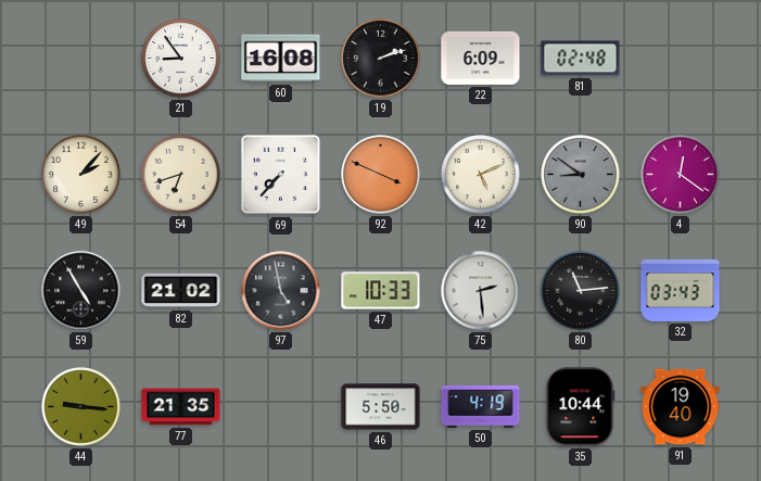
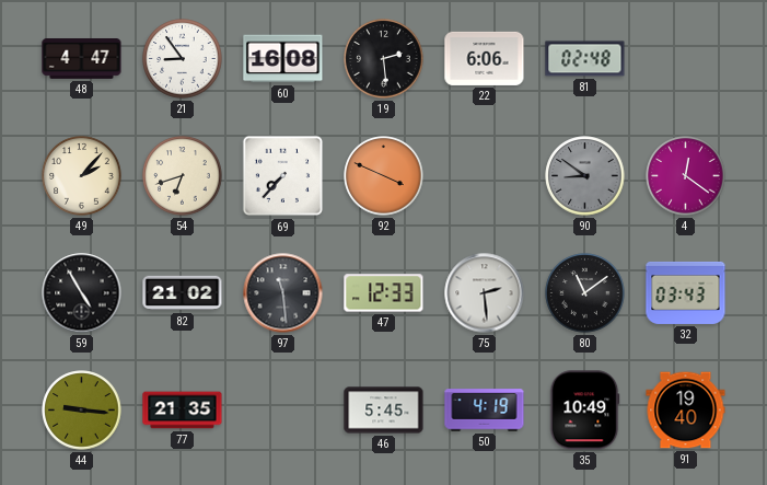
48: none -> 4:47 (82, 59)
19: 2:12 -> 2:29 (384, 59)
22: 6:09 -> 6:06 (485, 58)
42: 5:11 -> none (481, 175)
97: 4:58 -> 11:29 (283, 293)
47: 10:33 -> 12:33 (384, 293)
80: 11:14 -> 11:09 (585, 293)
46: 5:50 -> 5:45 (384, 411)
35: 10:44 -> 10:49 (584, 411)
